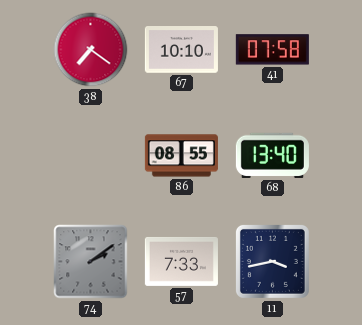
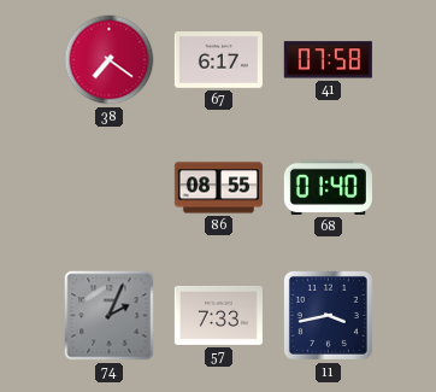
67: 10:10 -> 6:17 (218, 60)
68: 13:40 -> 01:40 (328, 187)
74: 2:09 -> 2:04 (110, 316)
